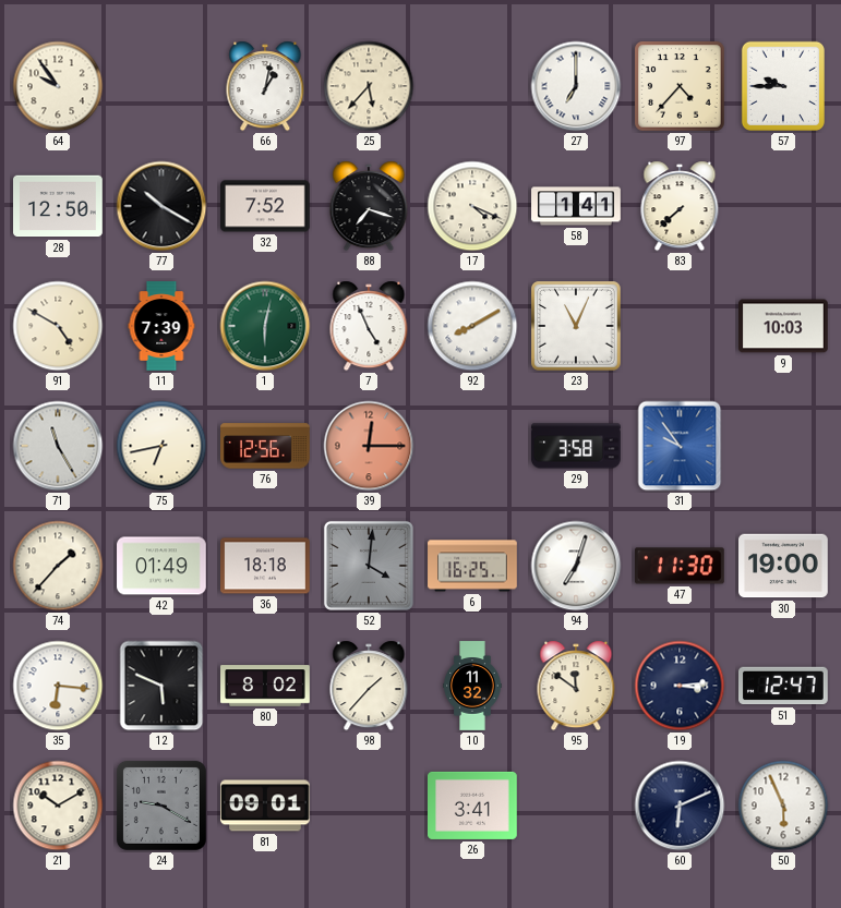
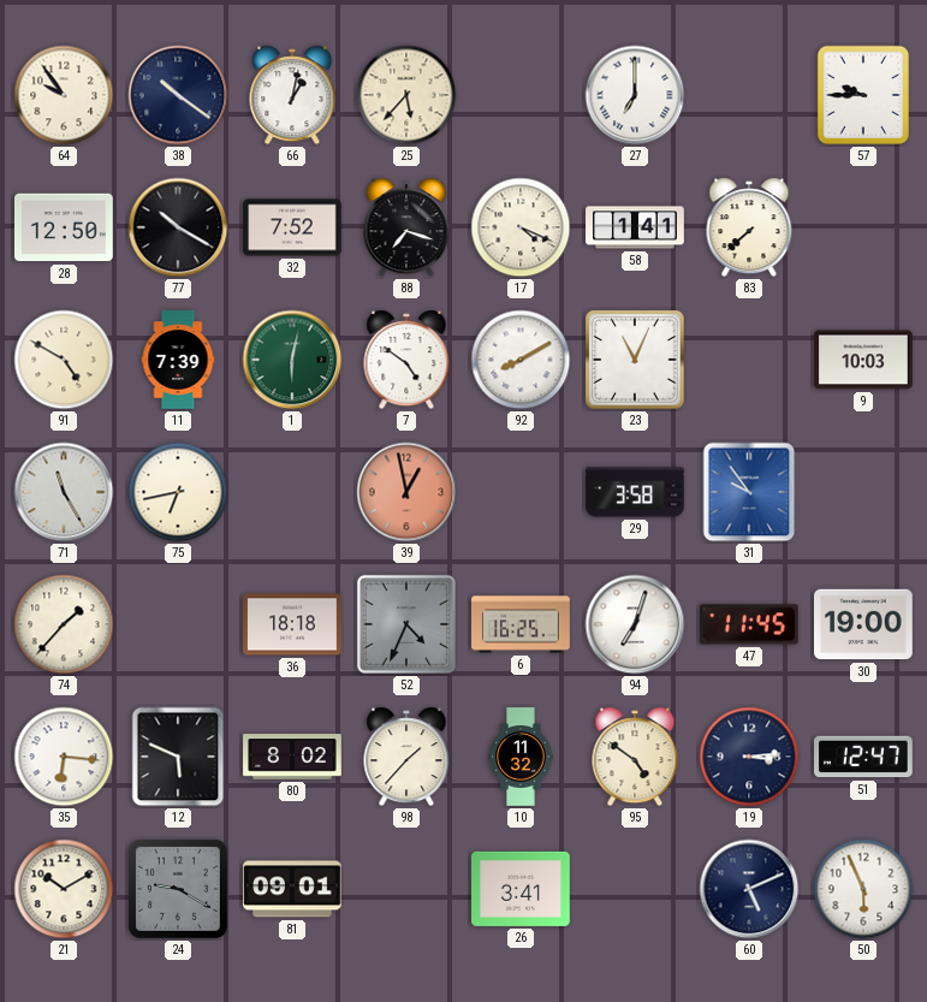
38: none -> 10:21 (178, 95)
97: 4:37 -> none (680, 86)
7: 4:56 -> 4:51 (406, 360)
76: 12:56 -> none (266, 446)
39: 12:15 -> 12:58 (406, 492)
42: 01:49 -> none (161, 566)
52: 4:01 -> 4:34 (406, 624)
47: 11:30 -> 11:45 (750, 624)
95: 11:51 -> 4:51 (635, 757)
60: 6:11 -> 5:11 (749, 889)
